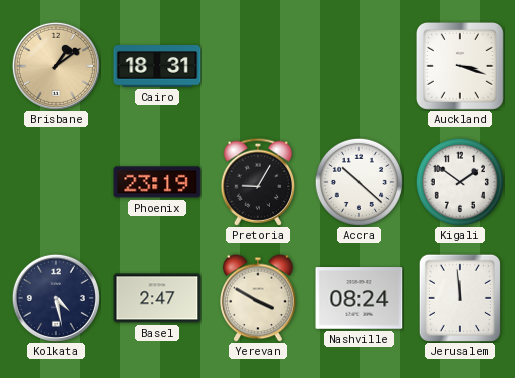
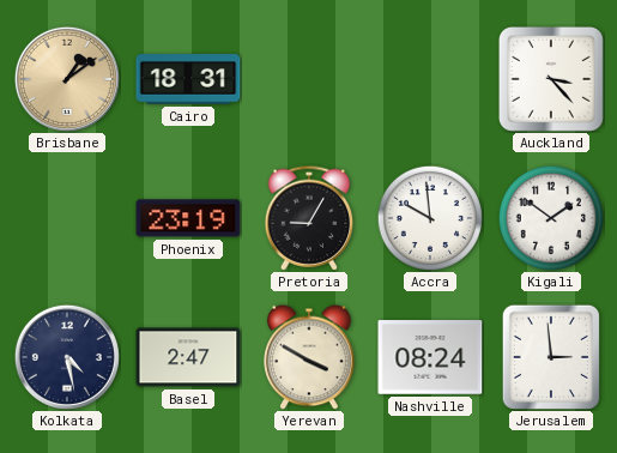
Auckland: 3:18 -> 3:23 (551, 79)
Accra: 10:22 -> 9:59 (430, 218)
Jerusalem: 11:59 -> 2:59 (551, 357)
